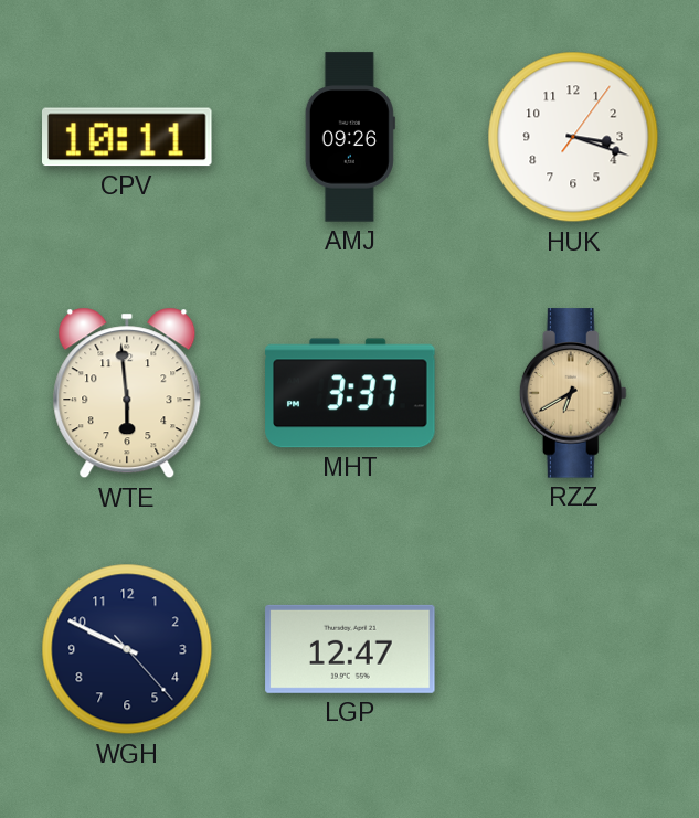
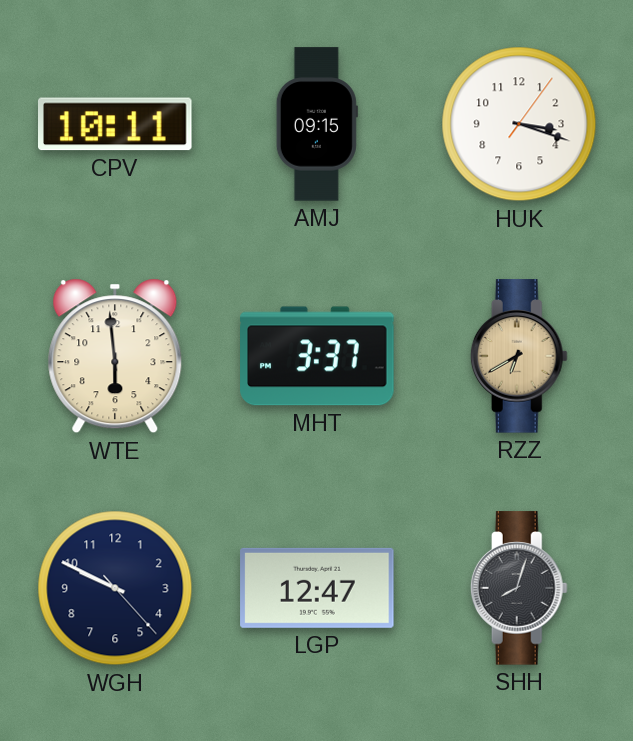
AMJ: 09:26 -> 09:15 (317, 124)
SHH: none -> 8:03 (519, 588)
